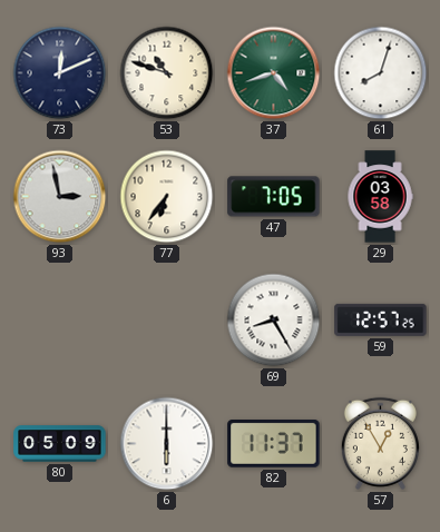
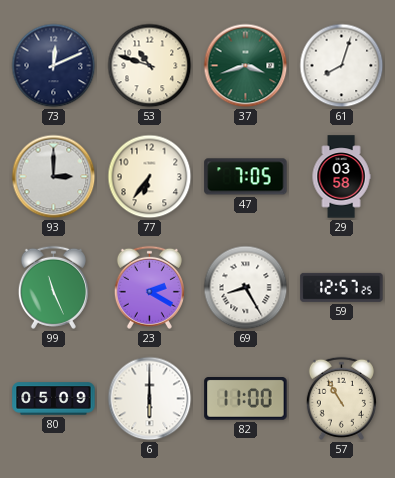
37: 4:42 -> 3:42 (246, 66)
93: 2:58 -> 3:00 (54, 177)
99: none -> 11:26 (53, 287)
23: none -> 2:20 (149, 287)
82: 11:37 -> 11:00 (246, 399)
57: 12:55 -> 10:55 (341, 398)
